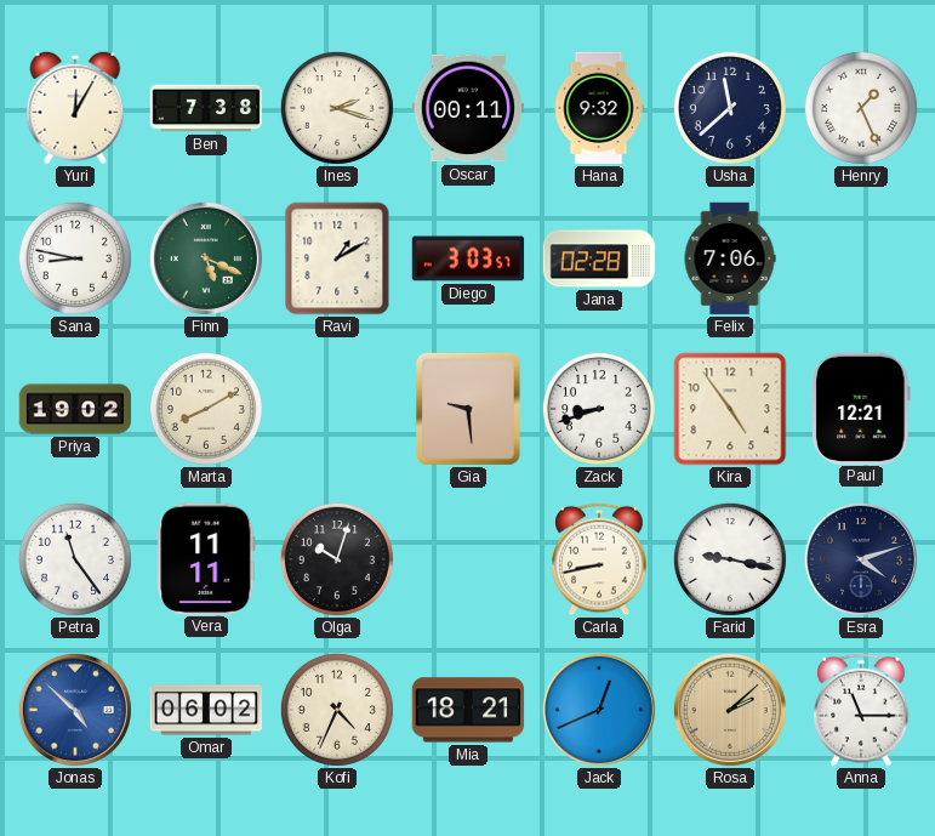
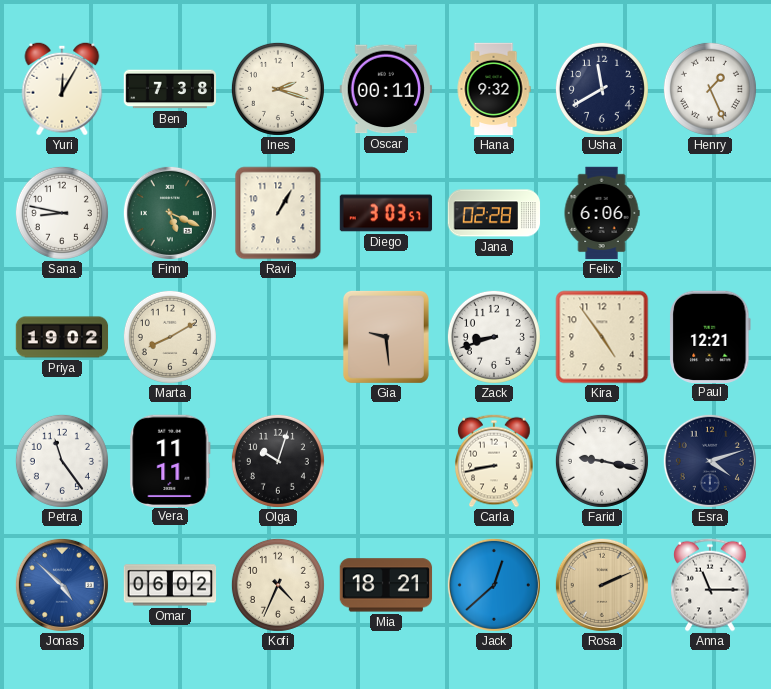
Usha: 11:38 -> 11:40 (602, 89)
Ravi: 1:10 -> 1:05 (278, 213)
Felix: 7:06 -> 6:06 (602, 213)
Jack: 12:41 -> 12:38 (494, 585)
Rosa: 2:08 -> 2:11 (602, 585)
